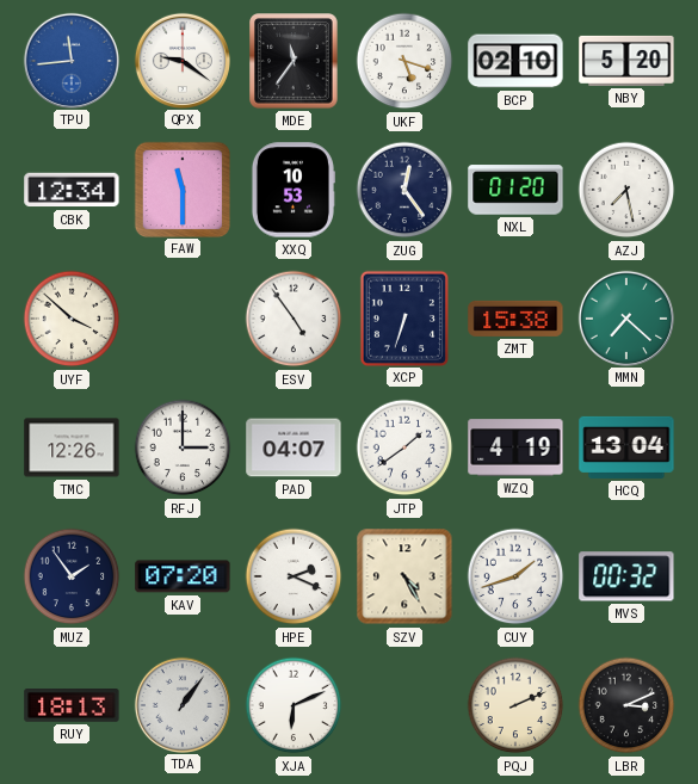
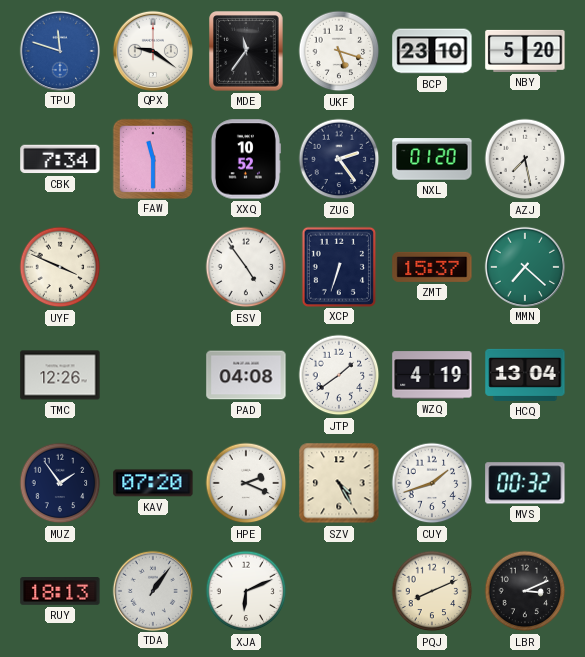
TPU: 11:44 -> 11:48 (59, 50)
BCP: 02:10 -> 23:10 (432, 51)
CBK: 12:34 -> 7:34 (60, 159)
XXQ: 10:53 -> 10:52 (245, 159)
ZUG: 12:24 -> 2:24 (339, 159)
UYF: 3:52 -> 3:49 (60, 267)
ZMT: 15:38 -> 15:37 (432, 267)
RFJ: 3:00 -> none (183, 447)
PAD: 04:07 -> 04:08 (246, 375)
PQJ: 2:11 -> 8:11 (432, 591)
